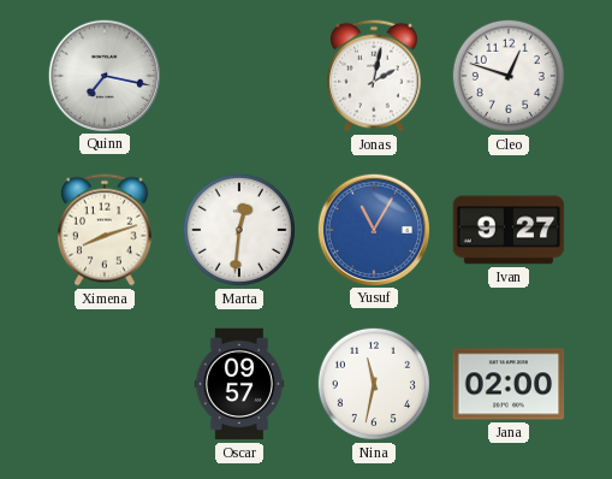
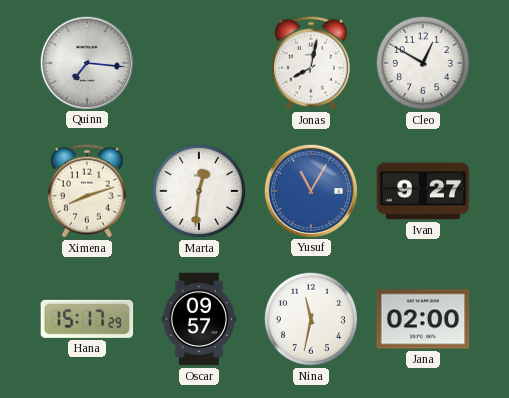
Quinn: 7:17 -> 7:16 (86, 62)
Jonas: 2:02 -> 8:02 (312, 63)
Cleo: 12:48 -> 12:50 (423, 63)
Hana: none -> 15:17 (87, 319)
